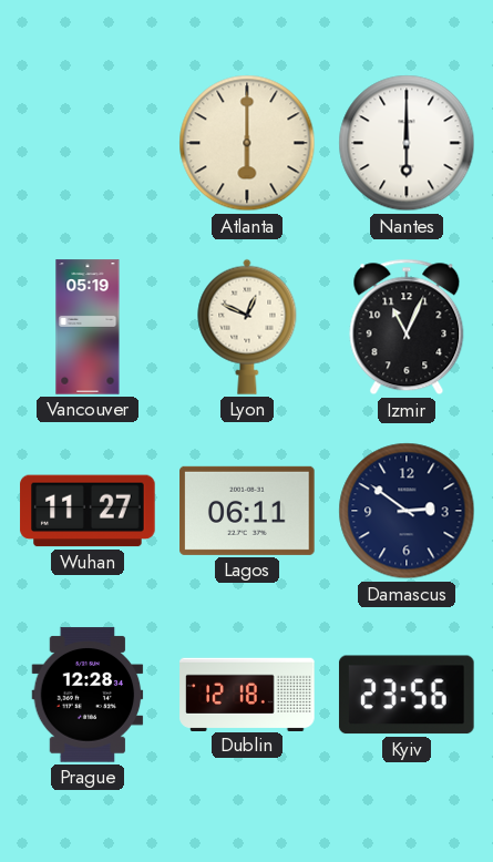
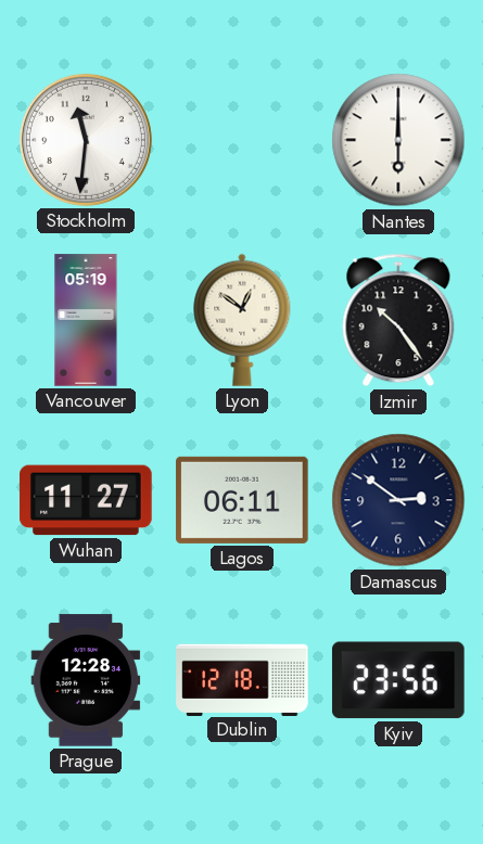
Stockholm: none -> 11:31 (86, 140)
Atlanta: 6:00 -> none (247, 143)
Lyon: 12:49 -> 12:51 (242, 320)
Izmir: 11:04 -> 10:24 (398, 320)
